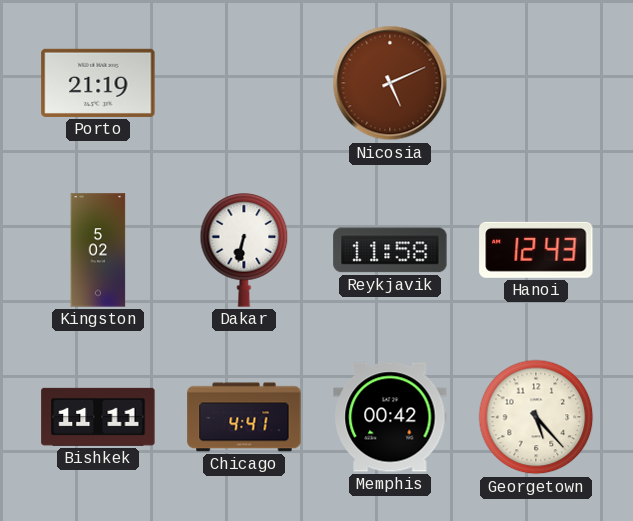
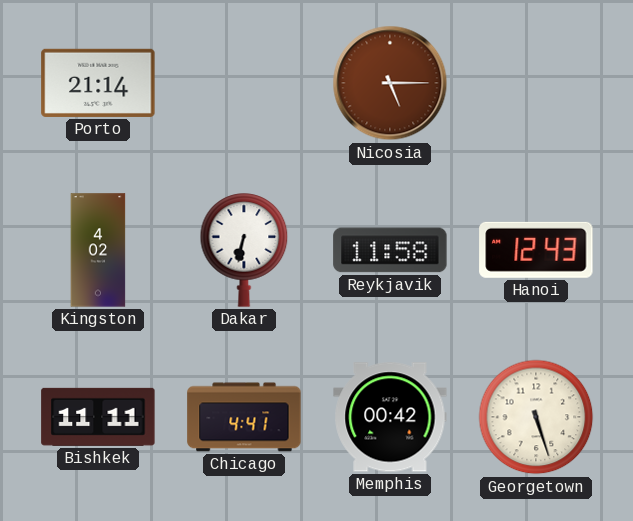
Porto: 21:19 -> 21:14 (98, 83)
Nicosia: 5:11 -> 5:15 (390, 83)
Kingston: 5:02 -> 4:02 (98, 250)
Georgetown: 5:23 -> 5:27 (536, 417)
